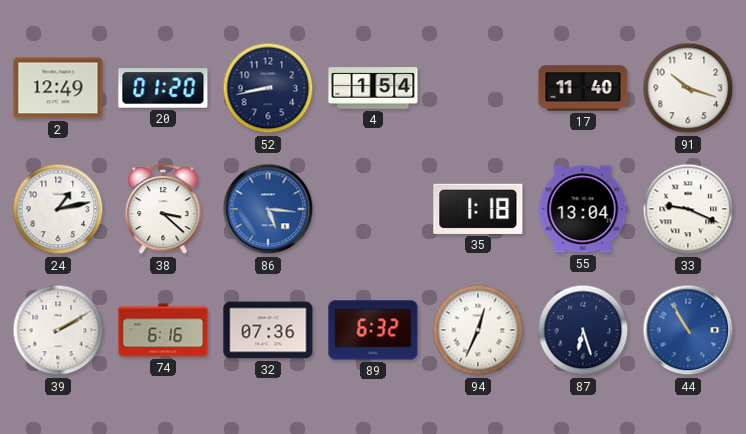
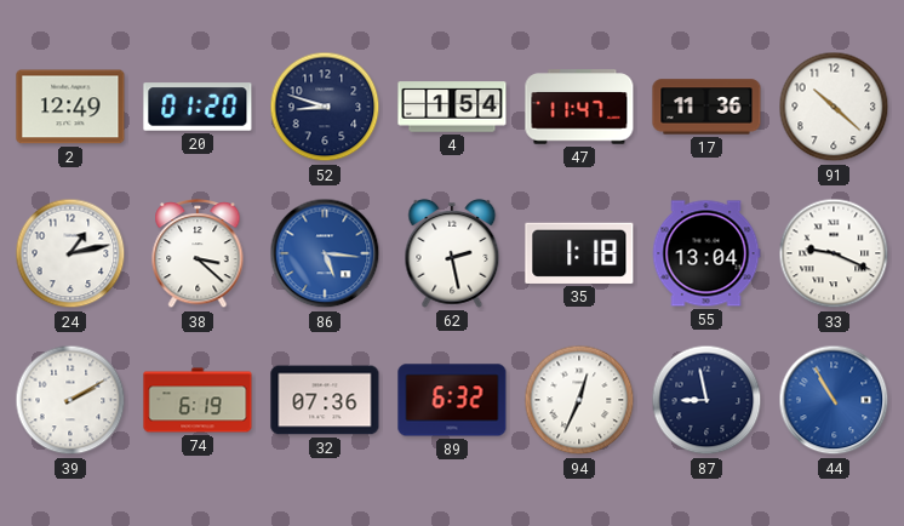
52: 8:43 -> 8:48 (325, 107)
47: none -> 11:47 (579, 107)
17: 11:40 -> 11:36 (706, 107)
91: 10:18 -> 10:22 (834, 107)
62: none -> 2:28 (452, 253)
74: 6:16 -> 6:19 (198, 400)
87: 6:27 -> 8:58 (706, 400)
